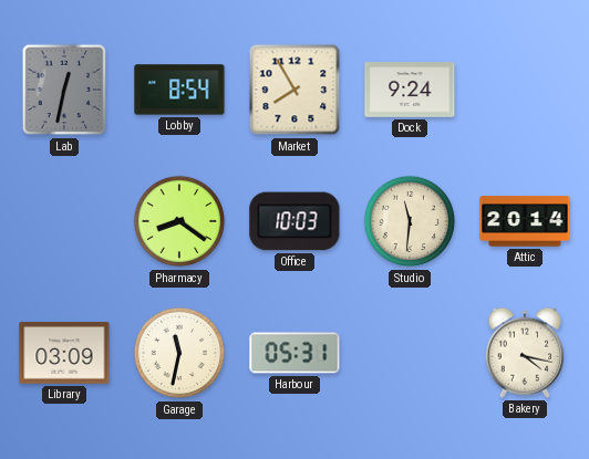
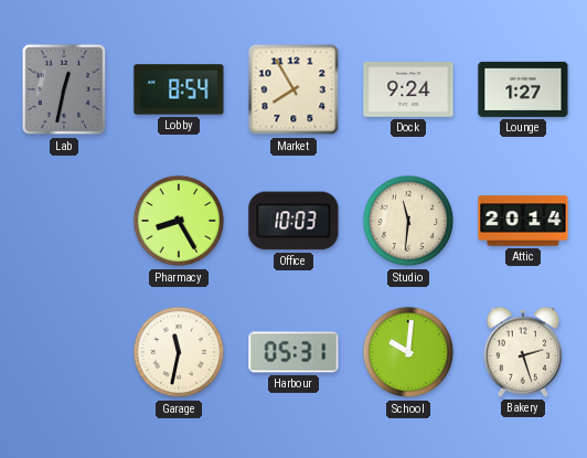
Lounge: none -> 1:27 (523, 89)
Pharmacy: 8:21 -> 8:25 (179, 221)
Library: 03:09 -> none (64, 353)
School: none -> 10:01 (408, 352)
Bakery: 4:17 -> 2:27 (522, 352)
